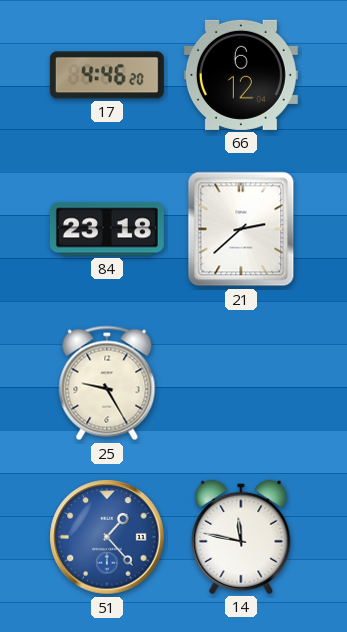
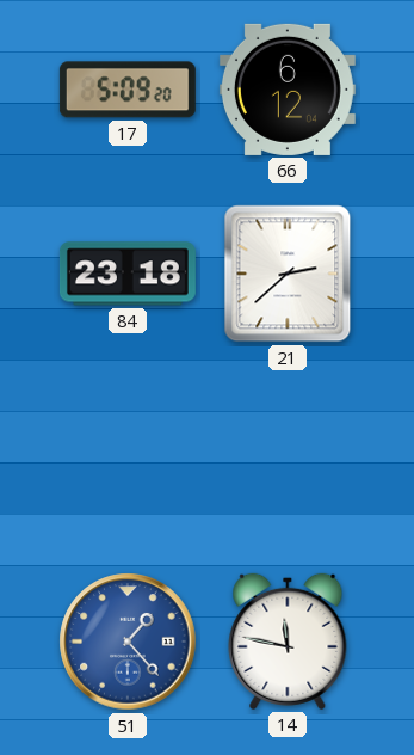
17: 4:46 -> 5:09 (128, 90)
25: 9:25 -> none (107, 383)
